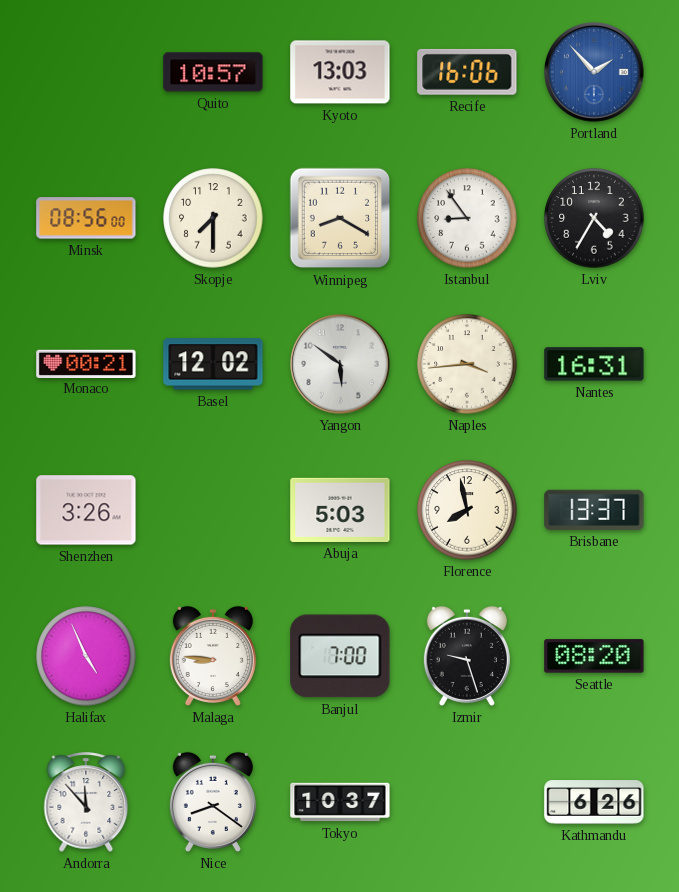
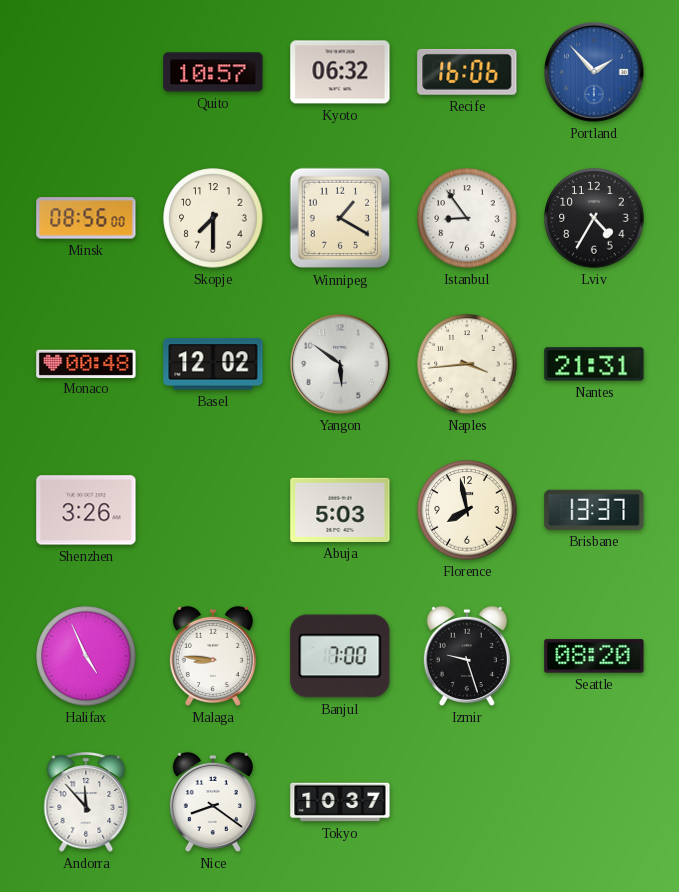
Kyoto: 13:03 -> 06:32 (340, 72)
Winnipeg: 8:20 -> 1:20 (340, 218)
Monaco: 00:21 -> 00:48 (86, 363)
Nantes: 16:31 -> 21:31 (594, 364)
Kathmandu: 6:26 -> none (594, 802)
